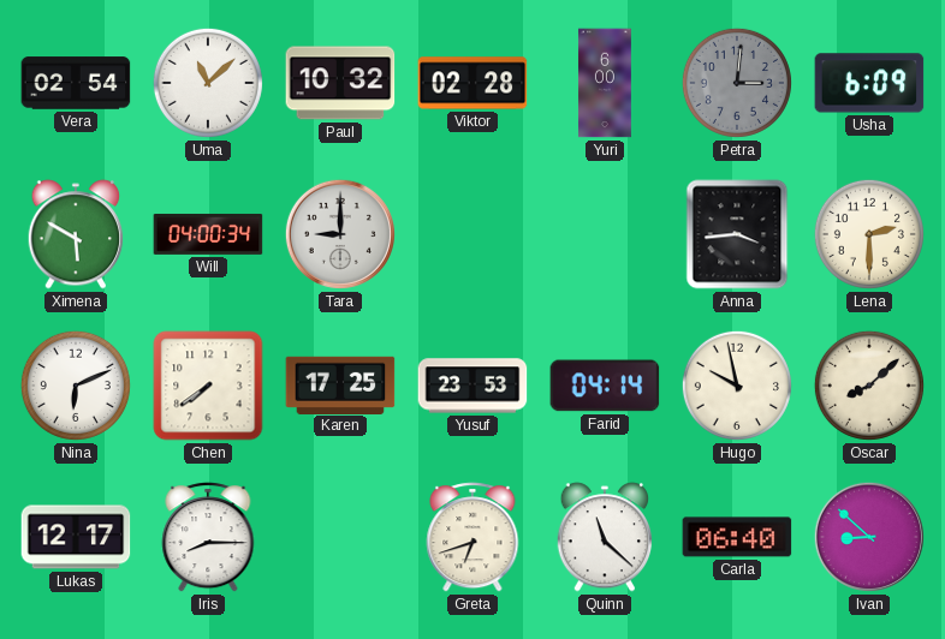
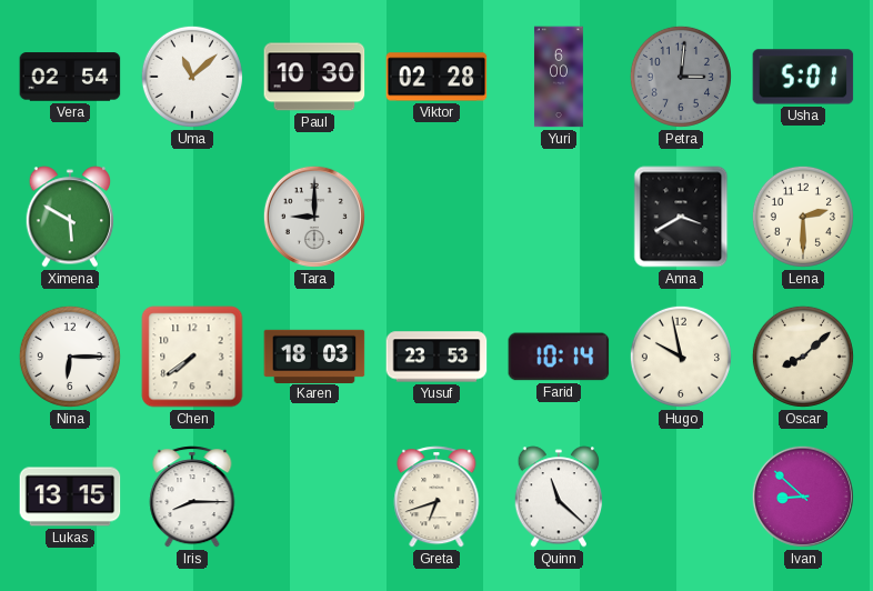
Paul: 10:32 -> 10:30 (314, 77)
Usha: 6:09 -> 5:01 (803, 77)
Will: 04:00 -> none (208, 234)
Anna: 3:44 -> 3:40 (681, 217)
Nina: 6:11 -> 6:15 (70, 357)
Karen: 17:25 -> 18:03 (314, 355)
Farid: 04:14 -> 10:14 (559, 357)
Lukas: 12:17 -> 13:15 (70, 497)
Carla: 06:40 -> none (737, 537)
